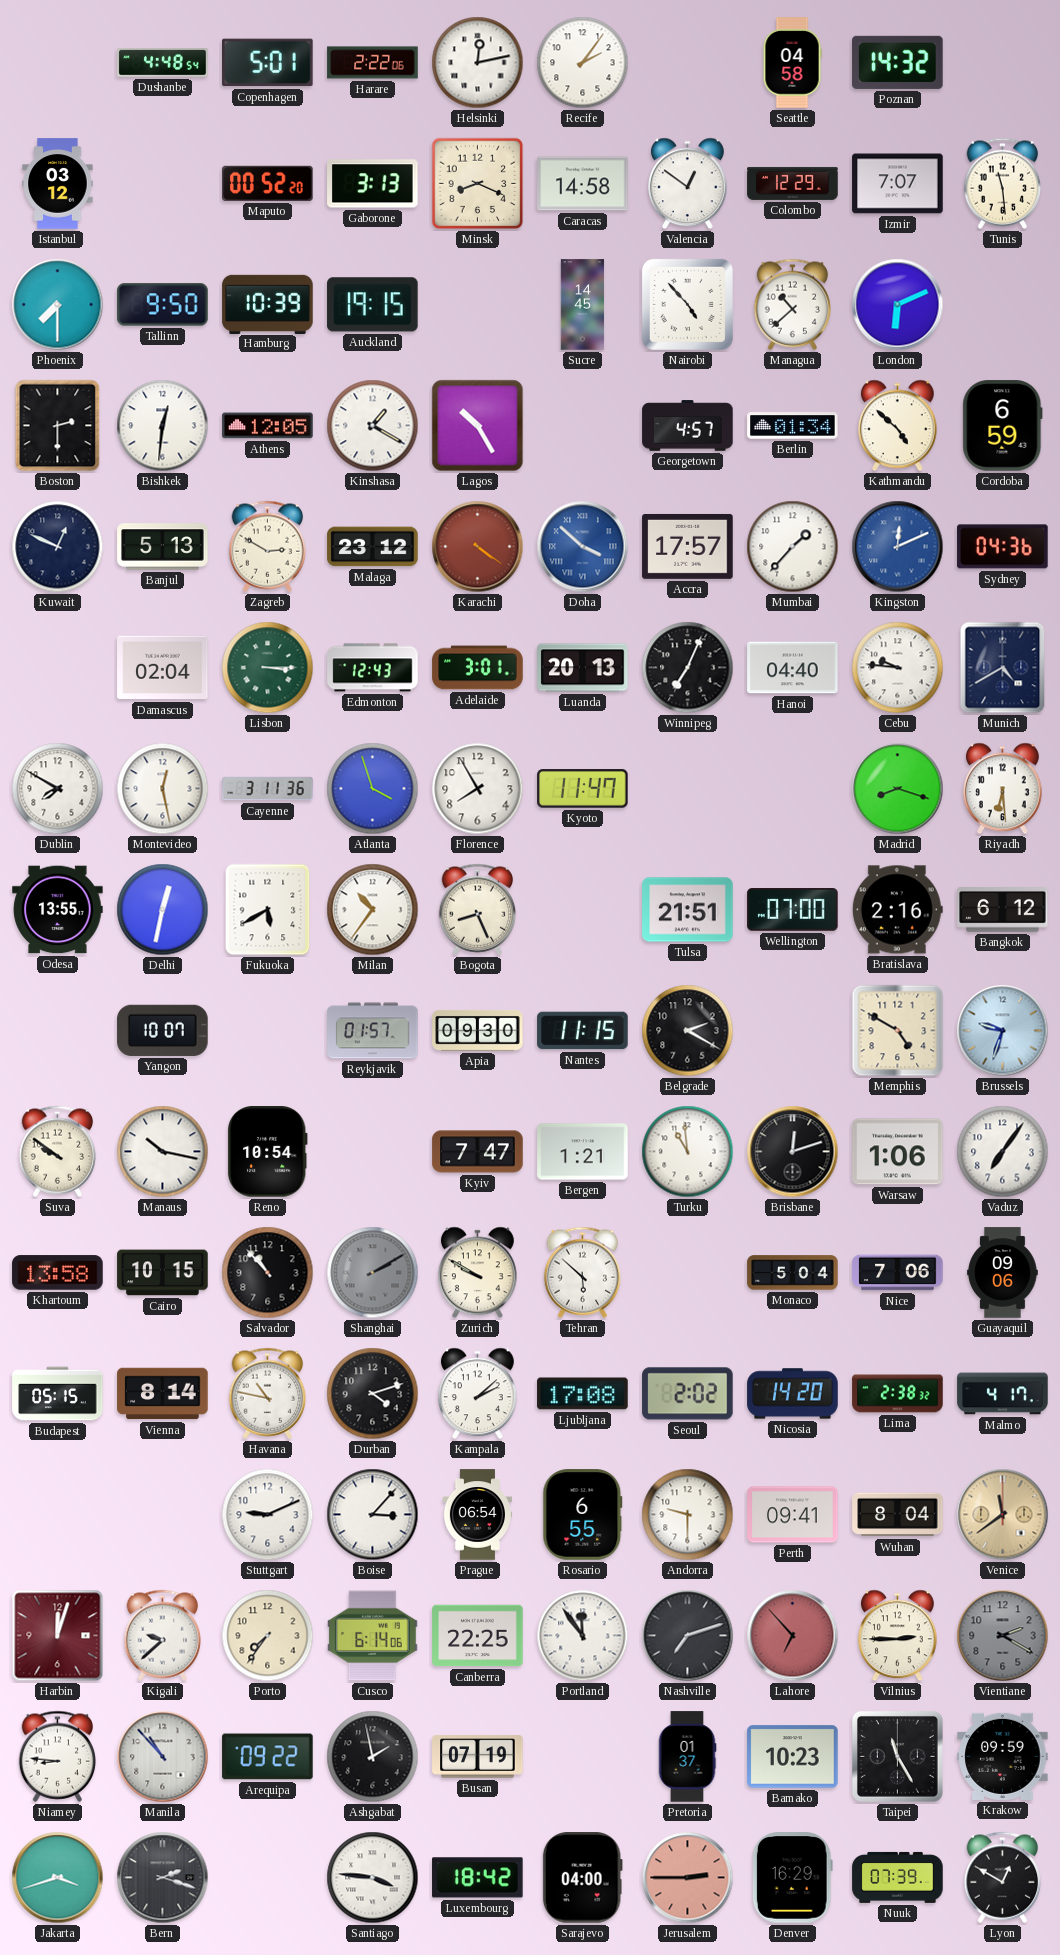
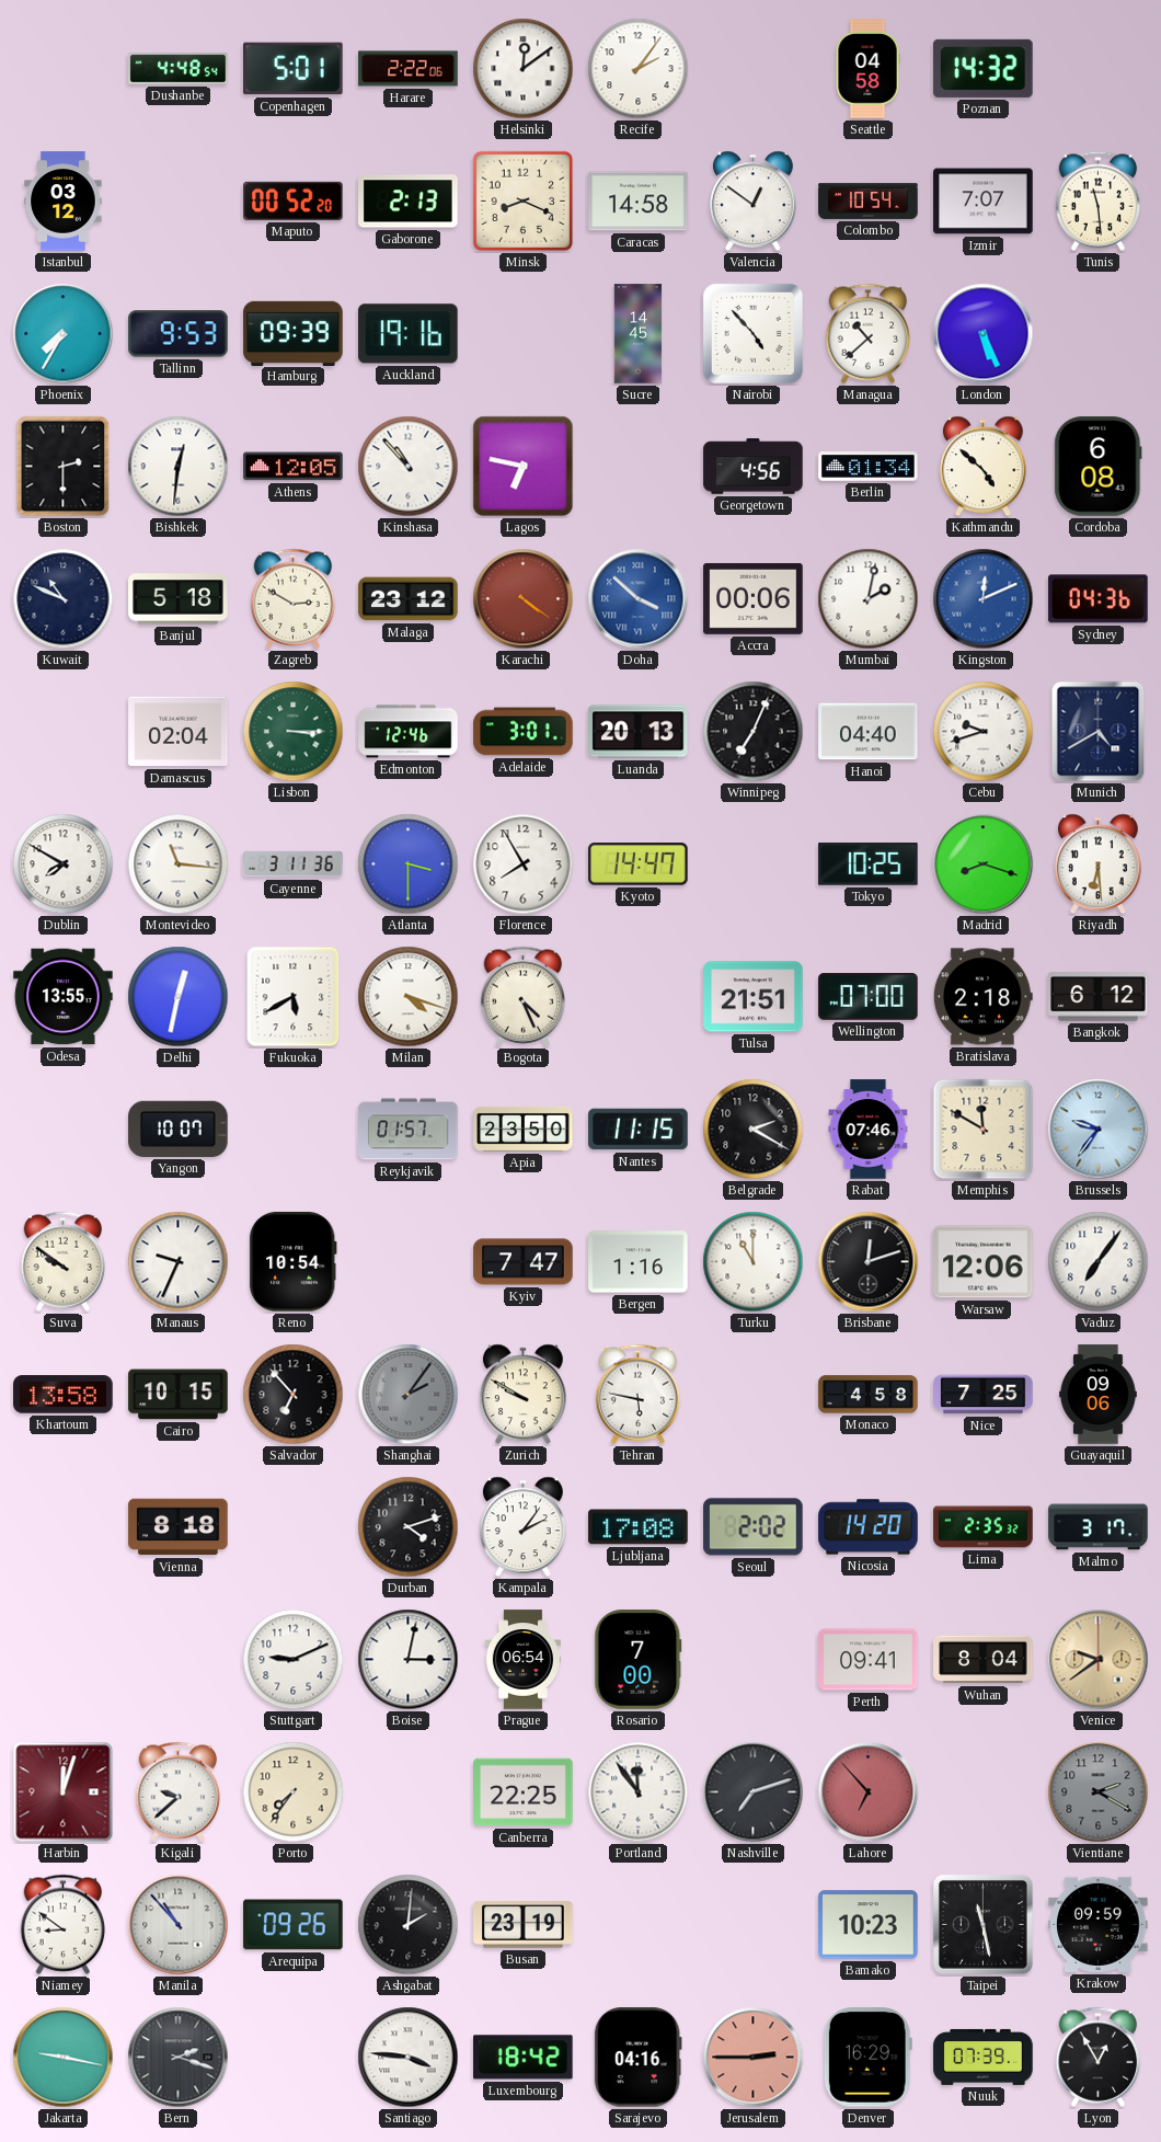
Helsinki: 12:13 -> 12:09 (524, 69)
Gaborone: 3:13 -> 2:13 (409, 202)
Colombo: 12:29 -> 10:54 (869, 201)
Phoenix: 7:30 -> 7:35 (64, 334)
Tallinn: 9:50 -> 9:53 (179, 334)
Hamburg: 10:39 -> 09:39 (294, 333)
Auckland: 19:15 -> 19:16 (409, 334)
London: 6:11 -> 5:26 (984, 334)
Kinshasa: 1:20 -> 10:53 (409, 467)
Lagos: 10:25 -> 6:47 (524, 467)
Georgetown: 4:57 -> 4:56 (754, 467)
Cordoba: 6:59 -> 6:08 (1099, 467)
Kuwait: 12:49 -> 10:49 (64, 599)
Banjul: 5:13 -> 5:18 (179, 599)
Accra: 17:57 -> 00:06 (754, 598)
Mumbai: 1:37 -> 2:02 (869, 599)
Edmonton: 12:43 -> 12:46 (409, 732)
Cebu: 9:46 -> 9:42 (984, 732)
Montevideo: 12:28 -> 11:16 (179, 864)
Atlanta: 3:57 -> 3:30 (409, 864)
Kyoto: 11:47 -> 14:47 (639, 864)
Tokyo: none -> 10:25 (869, 864)
Milan: 10:36 -> 4:18 (409, 997)
Bogota: 8:26 -> 4:26 (524, 996)
Bratislava: 2:16 -> 2:18 (982, 997)
Apia: 09:30 -> 23:50 (524, 1129)
Rabat: none -> 07:46 (869, 1130)
Memphis: 4:50 -> 11:50 (984, 1130)
Brussels: 9:33 -> 9:36 (1099, 1130)
Manaus: 10:17 -> 9:34 (179, 1262)
Bergen: 1:21 -> 1:16 (639, 1262)
Turku: 10:59 -> 11:00 (754, 1262)
Warsaw: 1:06 -> 12:06 (984, 1262)
Salvador: 10:53 -> 6:53 (294, 1395)
Shanghai: 2:10 -> 2:06 (409, 1395)
Tehran: 5:52 -> 5:47 (639, 1394)
Monaco: 5:04 -> 4:58 (869, 1395)
Nice: 7:06 -> 7:25 (984, 1395)
Budapest: 05:15 -> none (58, 1394)
Vienna: 8:14 -> 8:18 (179, 1527)
Havana: 10:47 -> none (268, 1393)
Kampala: 2:08 -> 2:06 (524, 1527)
Lima: 2:38 -> 2:35 (984, 1527)
Malmo: 4:17 -> 3:17 (1099, 1527)
Boise: 3:07 -> 3:02 (409, 1660)
Rosario: 6:55 -> 7:00 (639, 1660)
Andorra: 9:30 -> none (688, 1515)
Venice: 11:39 -> 9:39 (1099, 1660)
Cusco: 6:14 -> none (373, 1636)
Vilnius: 2:45 -> none (898, 1636)
Niamey: 8:46 -> 8:51 (64, 1924)
Arequipa: 09:22 -> 09:26 (294, 1925)
Ashgabat: 1:58 -> 2:01 (409, 1925)
Busan: 07:19 -> 23:19 (524, 1925)
Pretoria: 01:37 -> none (687, 1757)
Taipei: 11:25 -> 11:28 (982, 1924)
Jakarta: 3:42 -> 9:17 (64, 2058)
Sarajevo: 04:00 -> 04:16 (637, 2058)
Lyon: 12:50 -> 12:55 (1099, 2057)
